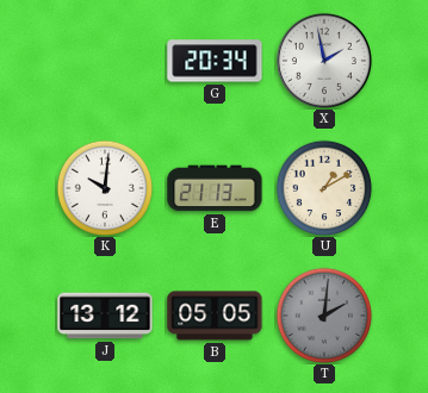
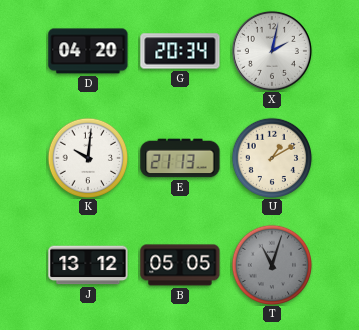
D: none -> 04:20 (88, 51)
X: 1:58 -> 2:02 (272, 51)
T: 2:01 -> 11:03 (271, 264)
